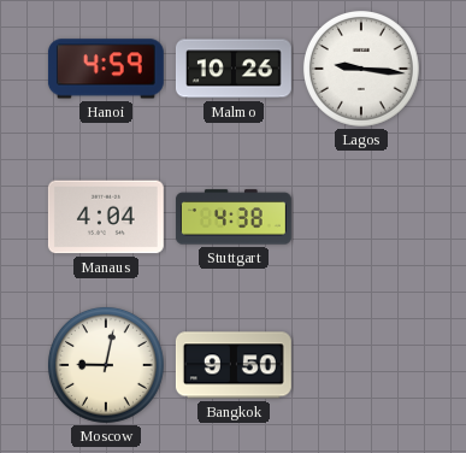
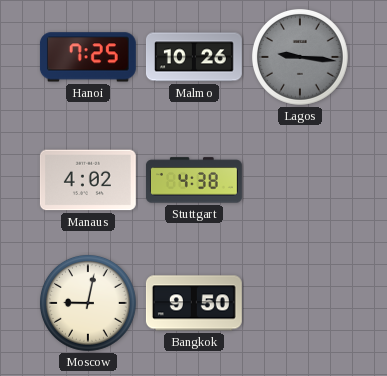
Hanoi: 4:59 -> 7:25 (88, 57)
Lagos dial: white -> grey (300, 57)
Manaus: 4:04 -> 4:02 (88, 180)
